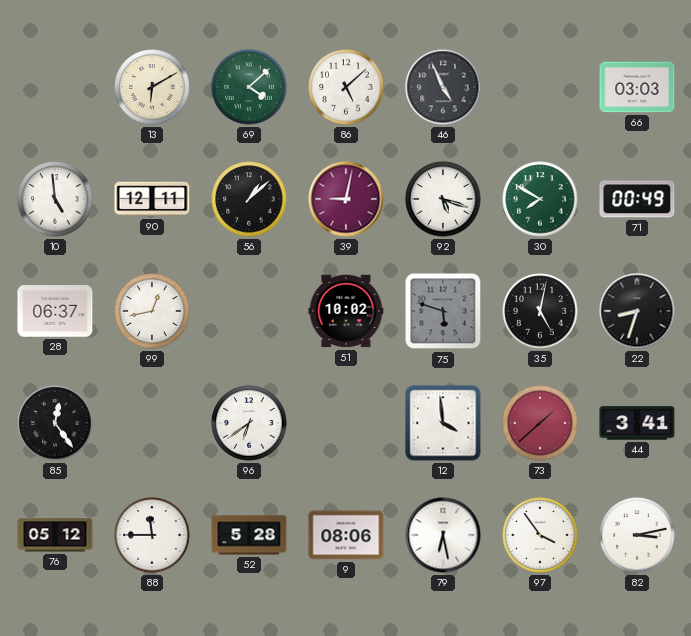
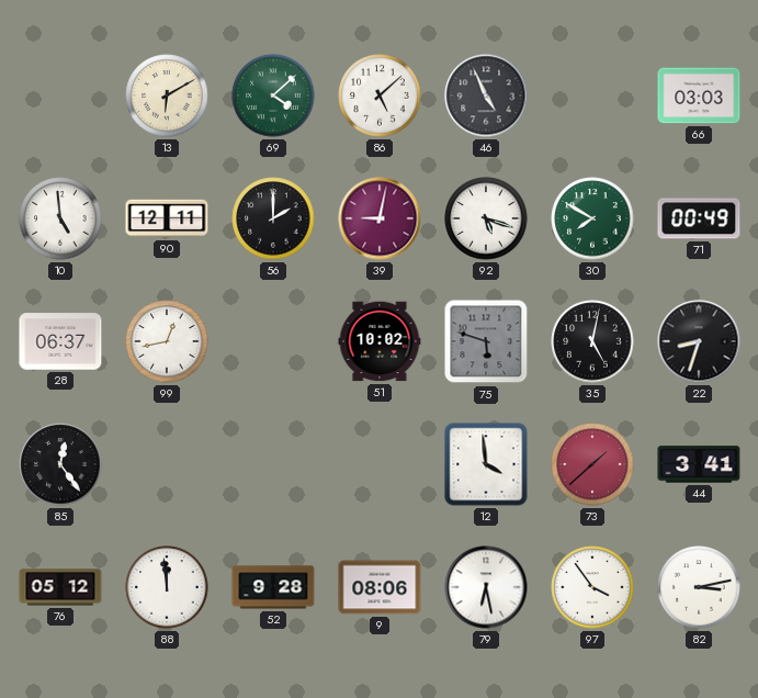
56: 1:08 -> 2:00 (273, 218)
96: 6:39 -> none (249, 423)
88: 11:45 -> 11:59 (167, 587)
52: 5:28 -> 9:28 (273, 587)
